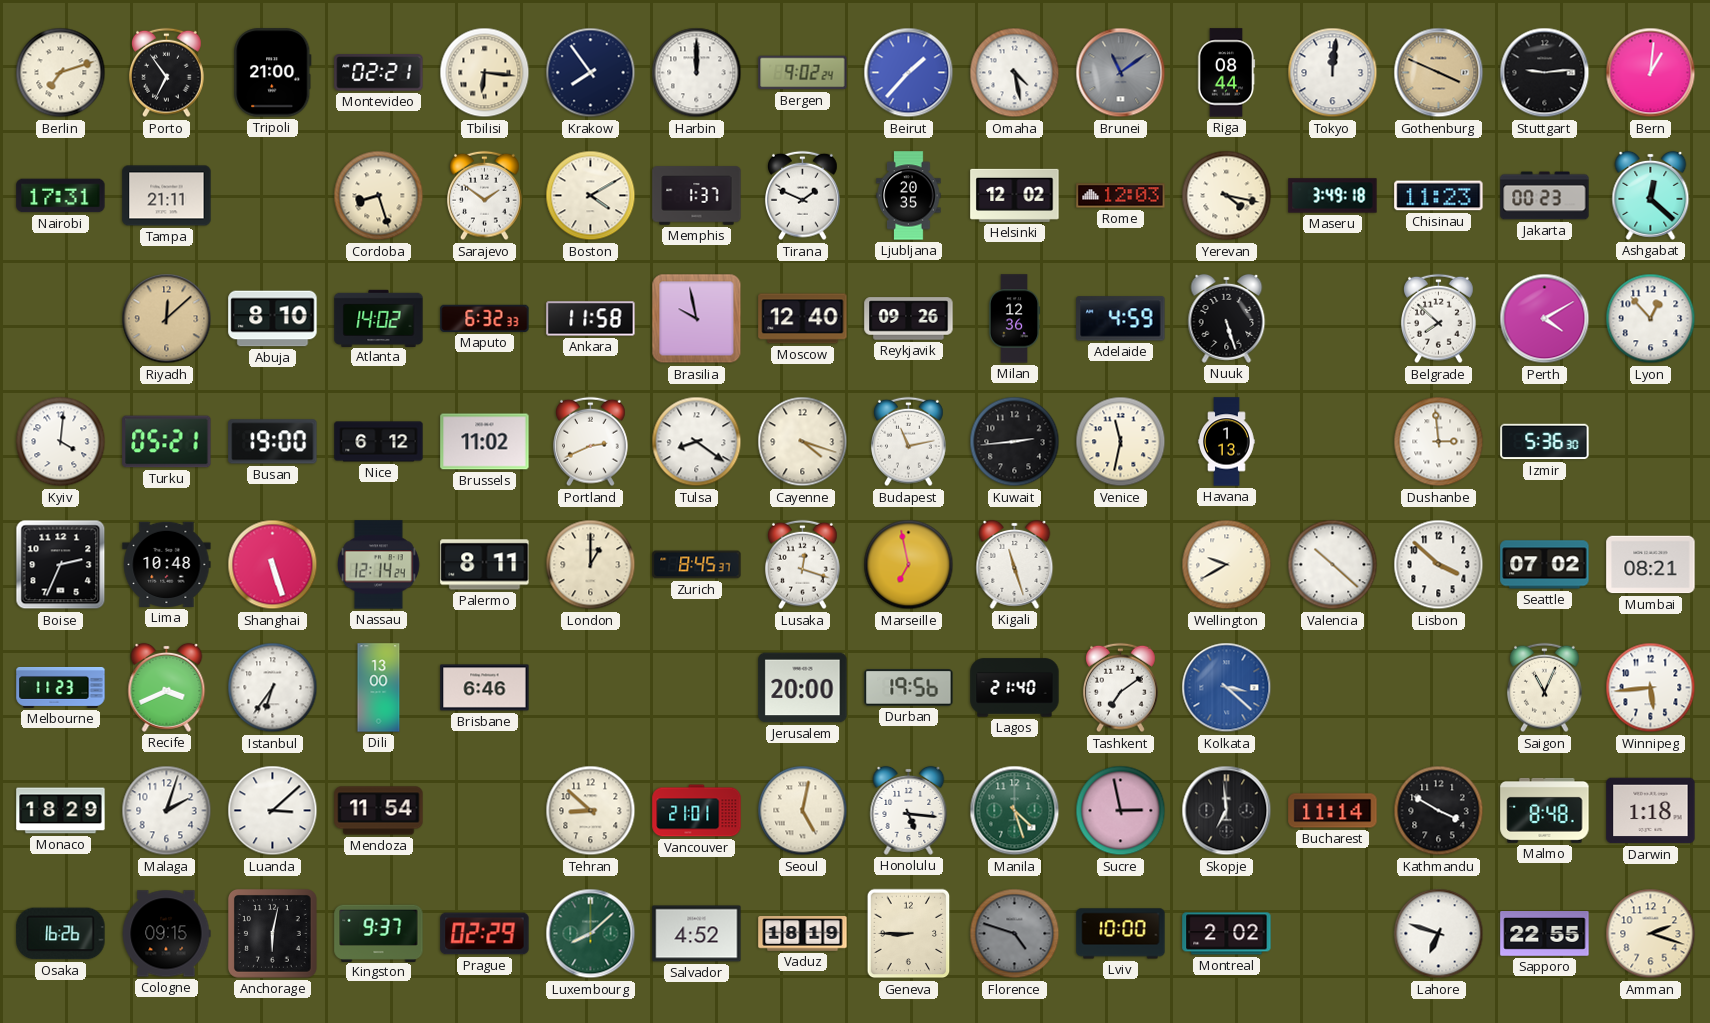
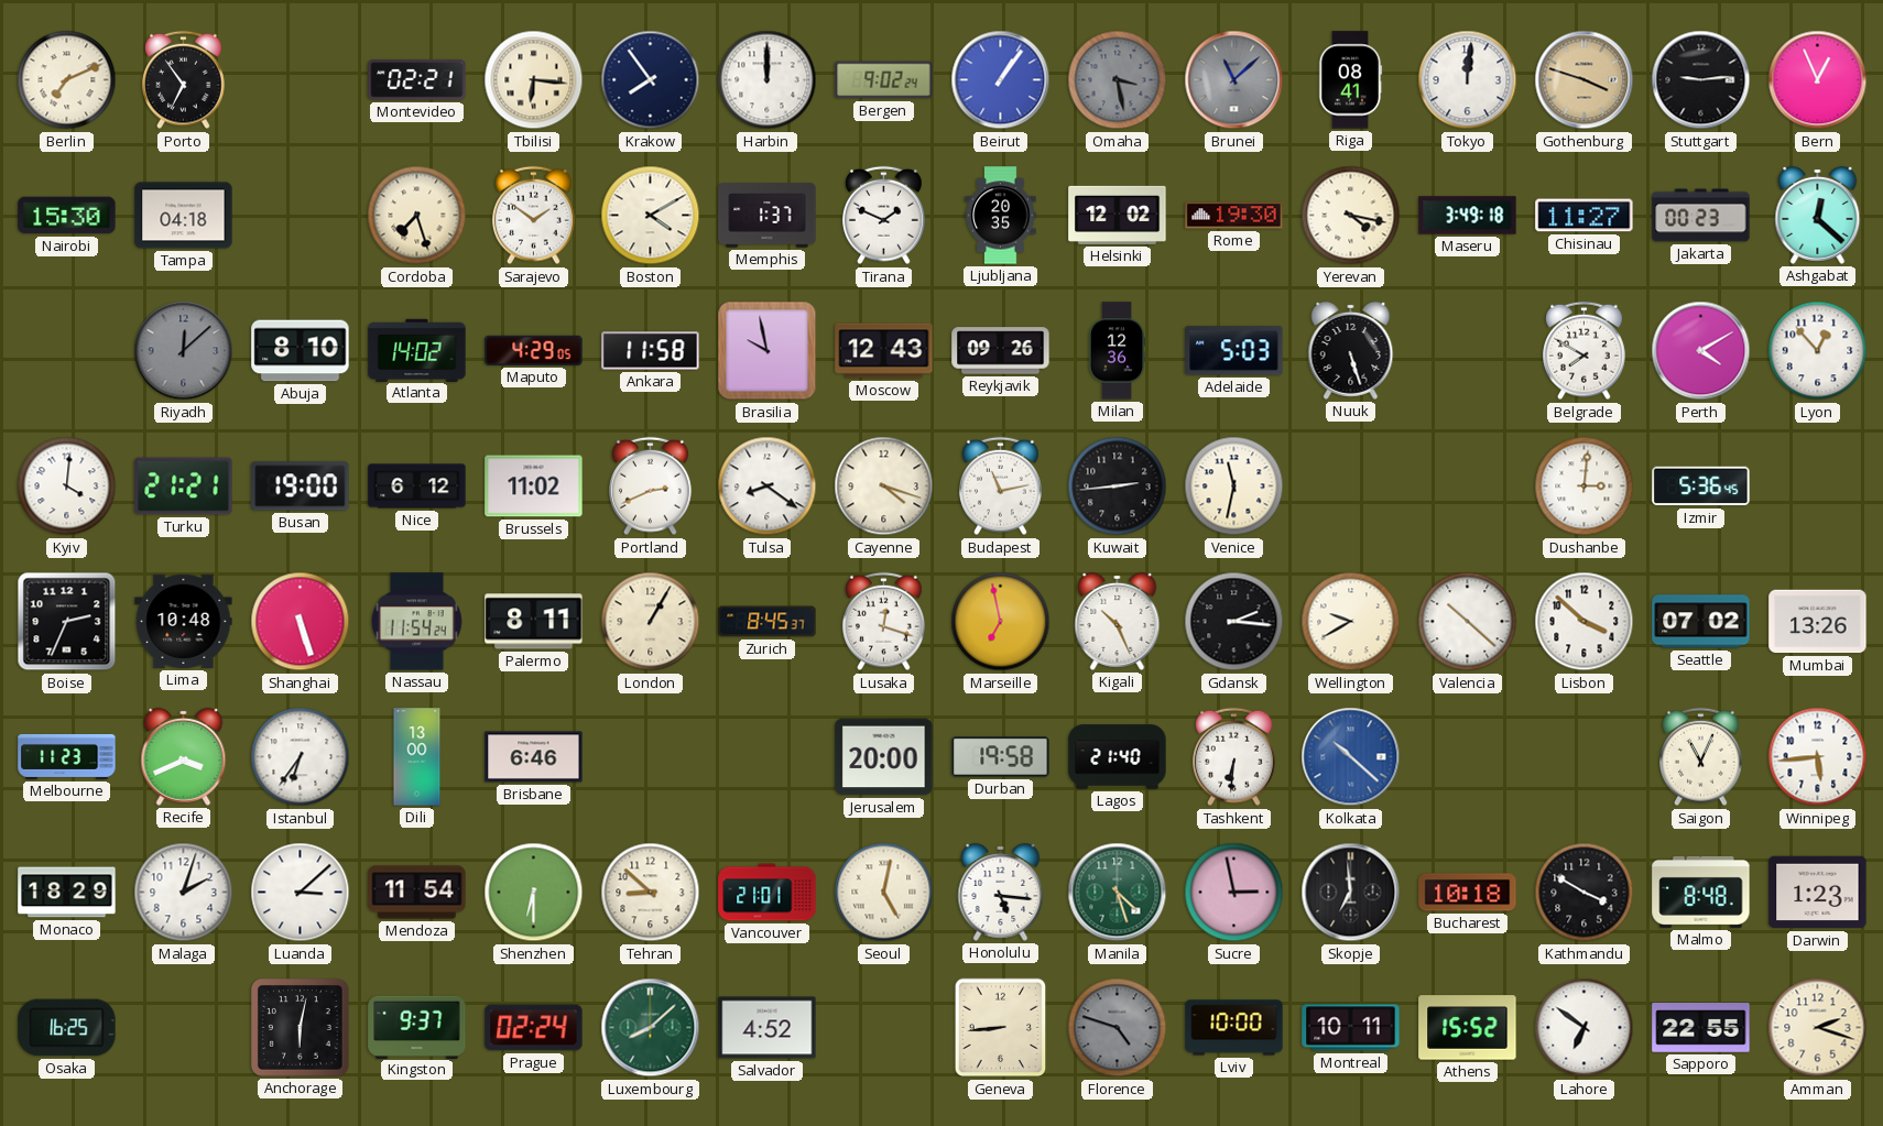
Berlin: 7:12 -> 7:11 (67, 80)
Tripoli: 21:00 -> none (273, 73)
Beirut: 1:37 -> 1:06 (1001, 80)
Omaha: 4:28 -> 3:28 (1118, 80)
Omaha dial: white -> grey (1118, 80)
Brunei: 11:09 -> 11:08 (1234, 80)
Riga: 08:44 -> 08:41 (1350, 80)
Gothenburg: 3:49 -> 3:48 (1585, 80)
Bern: 1:01 -> 12:56 (1818, 80)
Nairobi: 17:31 -> 15:30 (67, 216)
Tampa: 21:11 -> 04:18 (184, 216)
Cordoba: 8:27 -> 7:27 (417, 216)
Rome: 12:03 -> 19:30 (1234, 216)
Chisinau: 11:23 -> 11:27 (1585, 216)
Riyadh dial: champagne -> grey (184, 351)
Maputo: 6:32 -> 4:29 (534, 350)
Moscow: 12:40 -> 12:43 (884, 351)
Adelaide: 4:59 -> 5:03 (1234, 351)
Belgrade: 7:52 -> 7:50 (1585, 351)
Turku: 05:21 -> 21:21 (184, 487)
Havana: 1:13 -> none (1227, 442)
Dushanbe: 2:59 -> 3:01 (1585, 487)
Izmir: 5:36:30 -> 5:36:45 (1701, 487)
Nassau: 12:14 -> 11:54 (417, 622)
London: 1:00 -> 1:05 (651, 622)
Kigali: 11:27 -> 10:26 (1118, 621)
Gdansk: none -> 2:16 (1234, 622)
Mumbai: 08:21 -> 13:26 (1818, 622)
Durban: 19:56 -> 19:58 (1001, 757)
Tashkent: 7:09 -> 6:31 (1234, 757)
Kolkata: 3:22 -> 10:22 (1351, 757)
Shenzhen: none -> 6:30 (534, 893)
Bucharest: 11:14 -> 10:18 (1468, 893)
Darwin: 1:18 -> 1:23 (1818, 893)
Osaka: 16:26 -> 16:25 (67, 1028)
Cologne: 09:15 -> none (166, 934)
Prague: 02:29 -> 02:24 (534, 1028)
Vaduz: 18:19 -> none (803, 934)
Geneva: 8:45 -> 8:44 (1001, 1028)
Montreal: 2:02 -> 10:11 (1351, 1028)
Athens: none -> 15:52 (1468, 1028)
Lahore: 6:48 -> 6:51 (1585, 1028)
